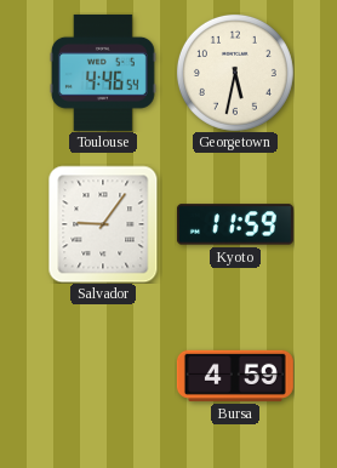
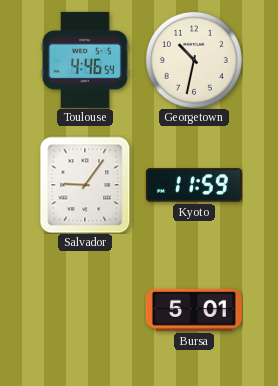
Georgetown: 5:32 -> 10:32 (194, 60)
Bursa: 4:59 -> 5:01 (194, 310)
